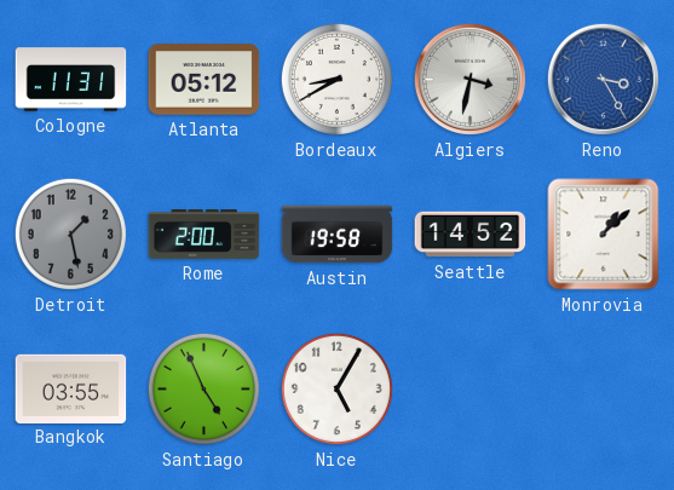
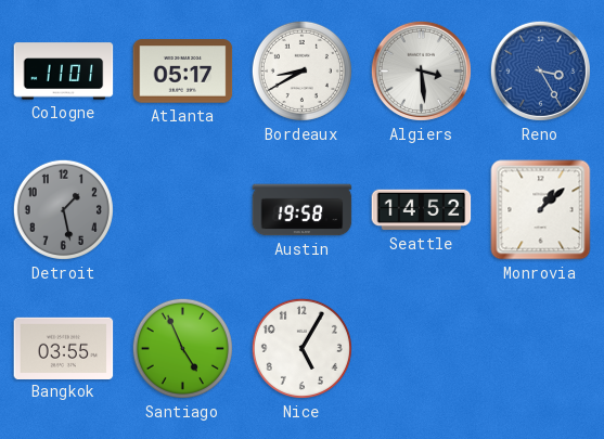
Cologne: 11:31 -> 11:01 (64, 72)
Atlanta: 05:12 -> 05:17 (183, 72)
Algiers: 3:32 -> 3:29 (421, 70)
Rome: 2:00 -> none (204, 234)
